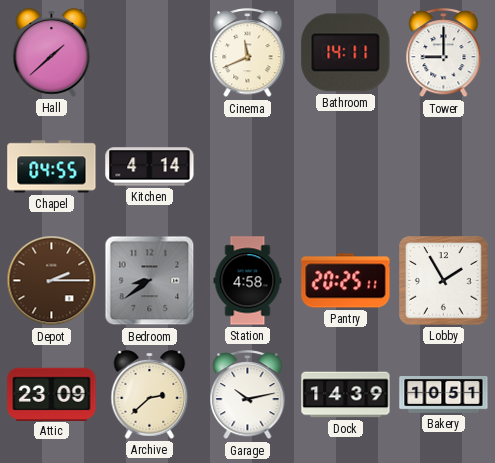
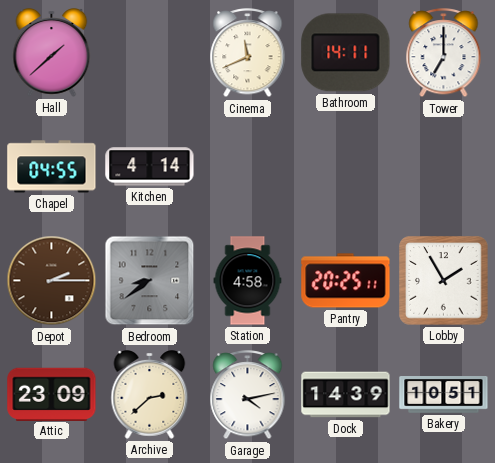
Tower: 9:00 -> 7:00 (444, 54)
Garage: 10:13 -> 4:13 (248, 396)
